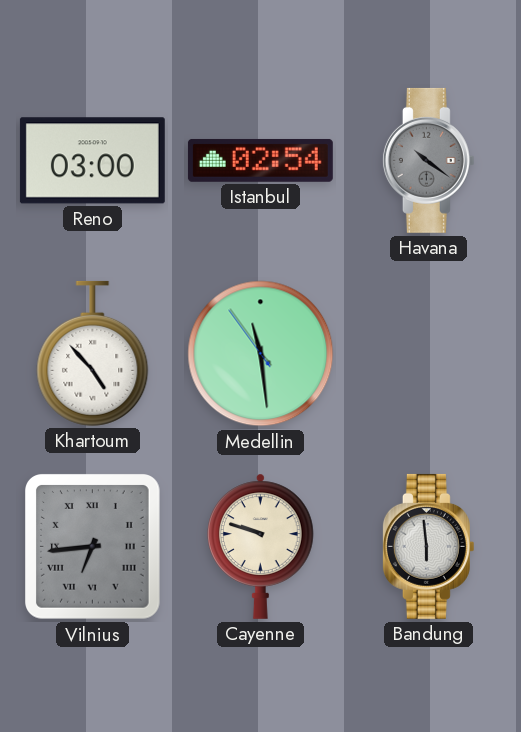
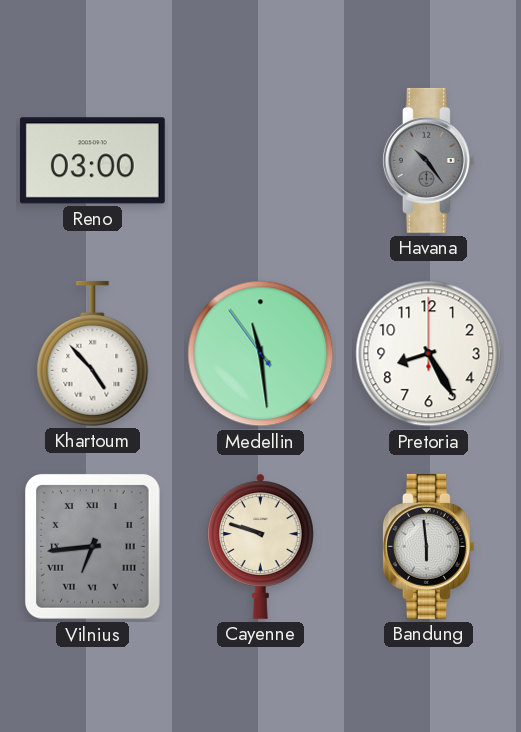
Istanbul: 02:54 -> none (260, 160)
Havana: 10:21 -> 10:24 (428, 160)
Pretoria: none -> 8:25 (429, 354)
